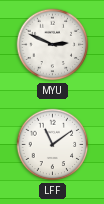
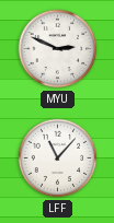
LFF: 11:09 -> 11:07 (58, 159)
